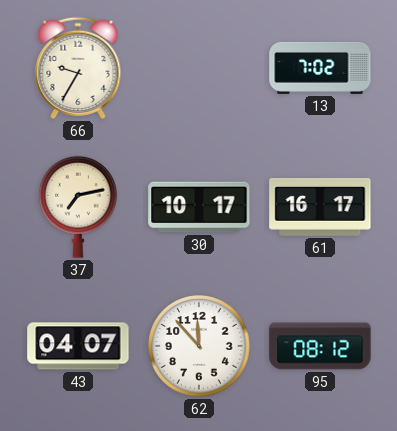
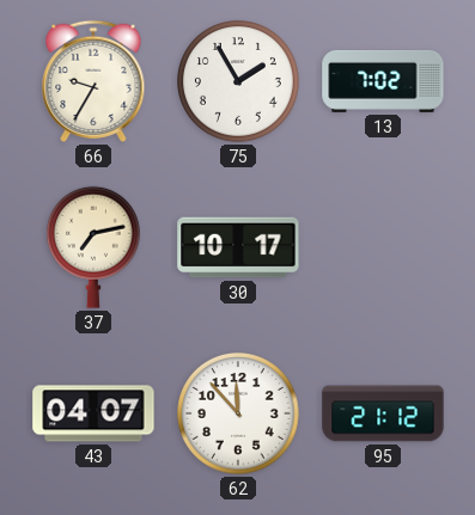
75: none -> 1:55 (239, 82)
61: 16:17 -> none (320, 207)
95: 08:12 -> 21:12 (383, 413)
